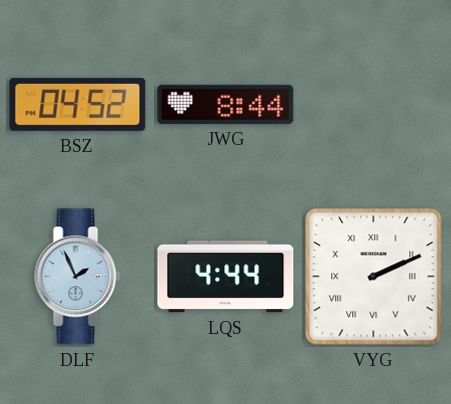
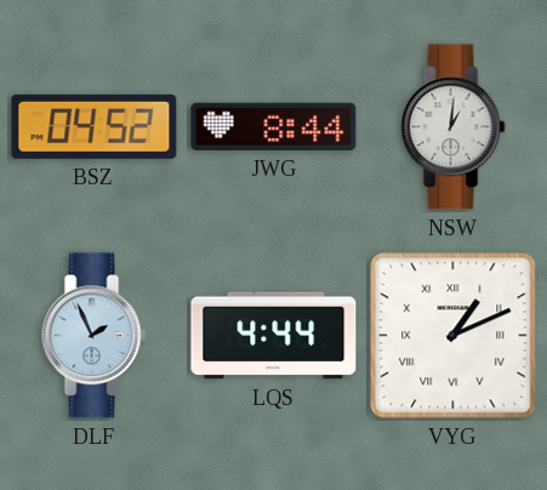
NSW: none -> 1:01 (454, 127)
VYG: 2:11 -> 1:11 (454, 336)
